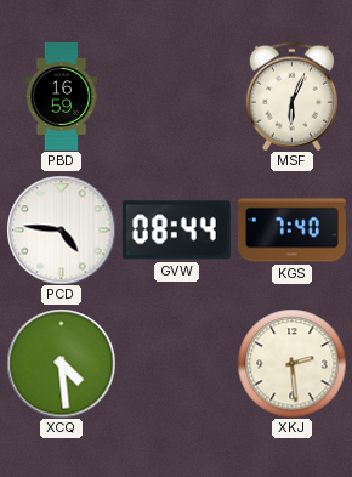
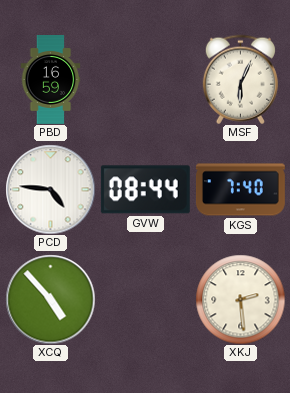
XCQ: 4:29 -> 4:53 (50, 299)
